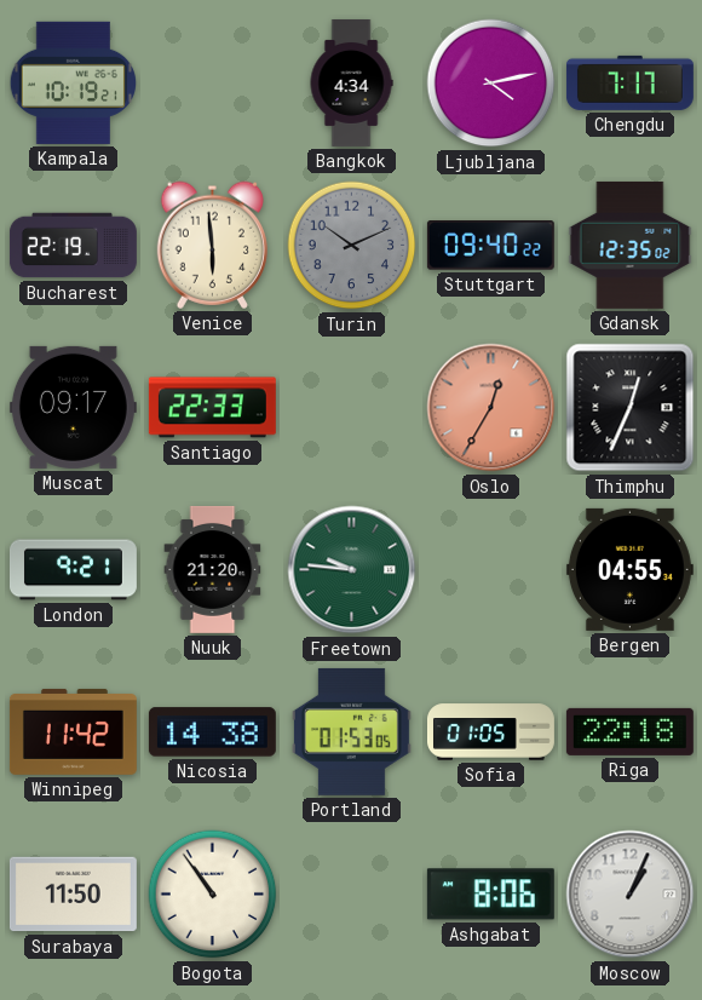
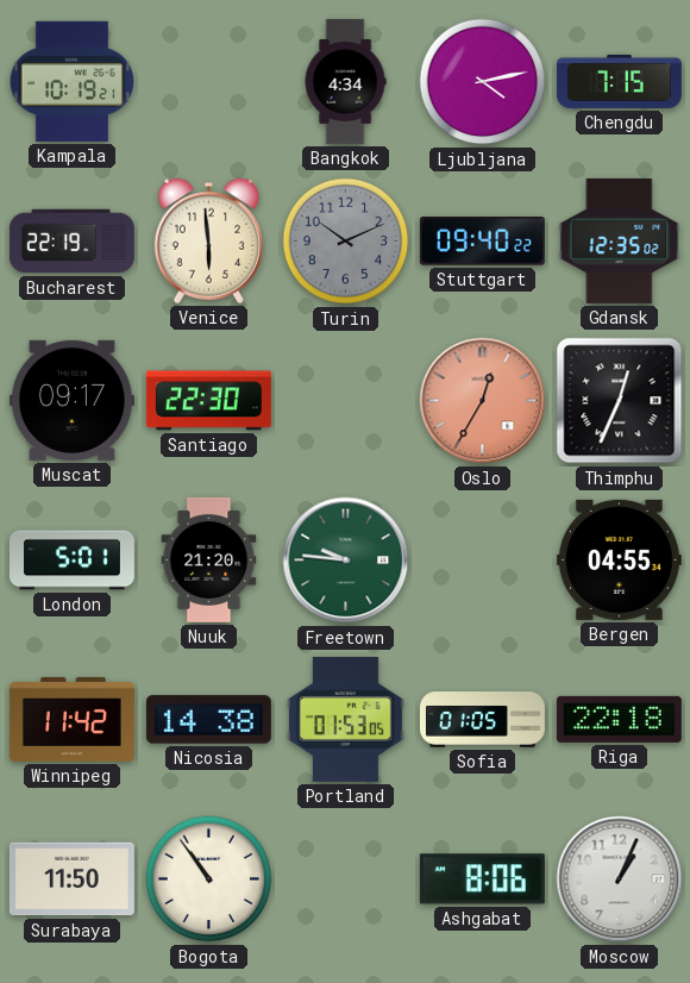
Chengdu: 7:17 -> 7:15 (619, 81)
Santiago: 22:33 -> 22:30 (208, 401)
London: 9:21 -> 5:01 (71, 561)
